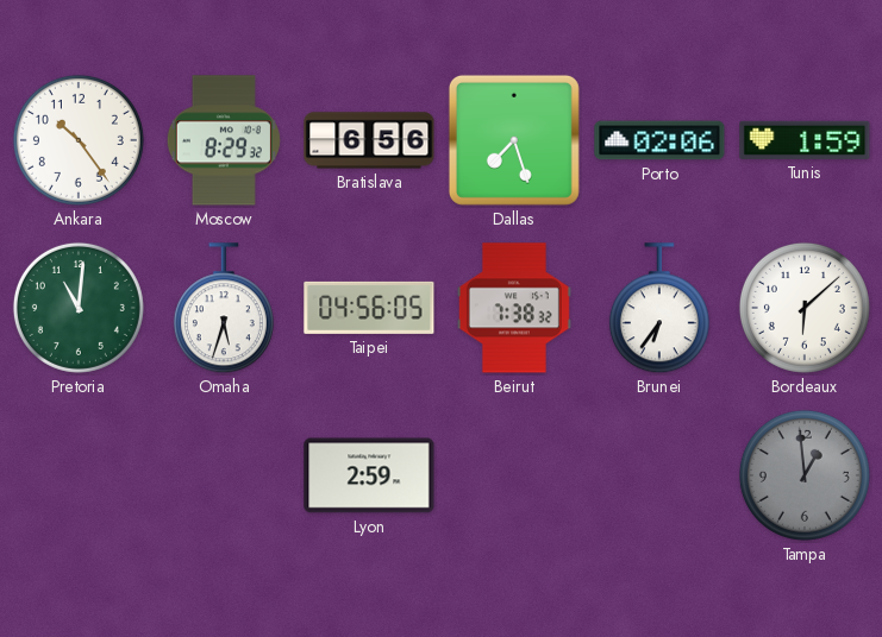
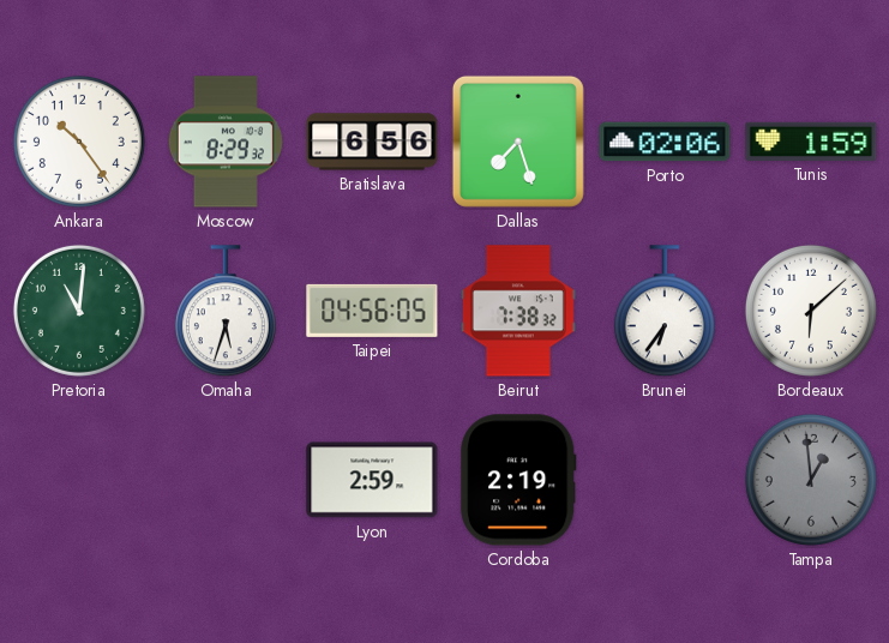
Cordoba: none -> 2:19 (518, 480)
